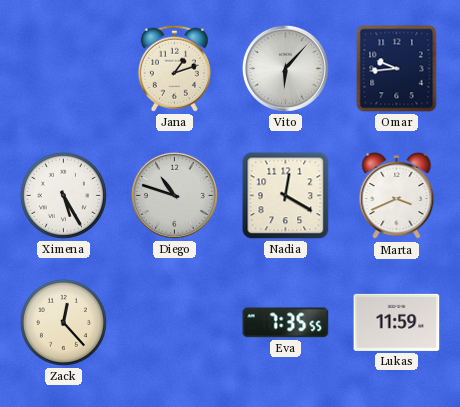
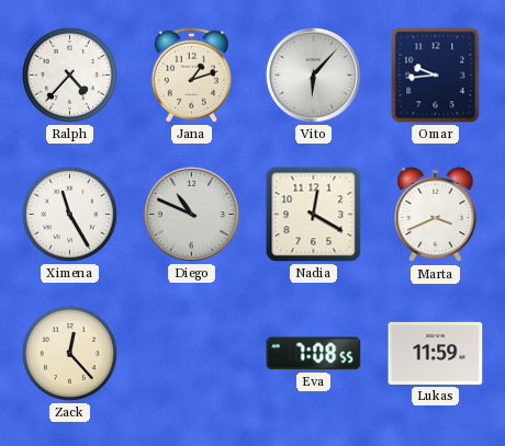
Ralph: none -> 4:37 (69, 75)
Ximena: 5:25 -> 11:25 (69, 214)
Diego: 10:48 -> 10:49 (191, 214)
Eva: 7:35 -> 7:08 (314, 354)
